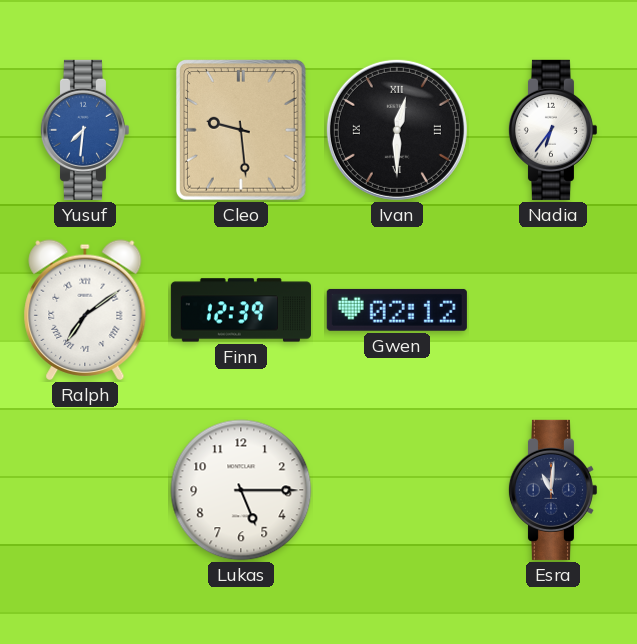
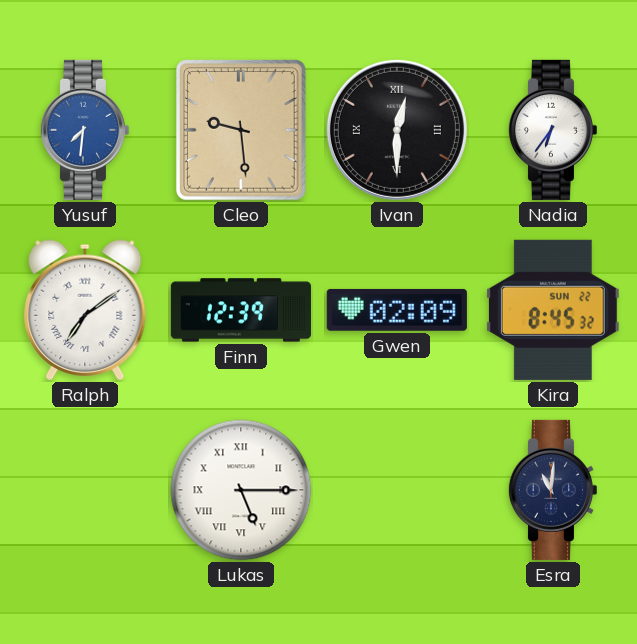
Gwen: 02:12 -> 02:09 (397, 310)
Kira: none -> 8:45 (553, 310)
Lukas numerals: Arabic -> Roman (241, 490)
